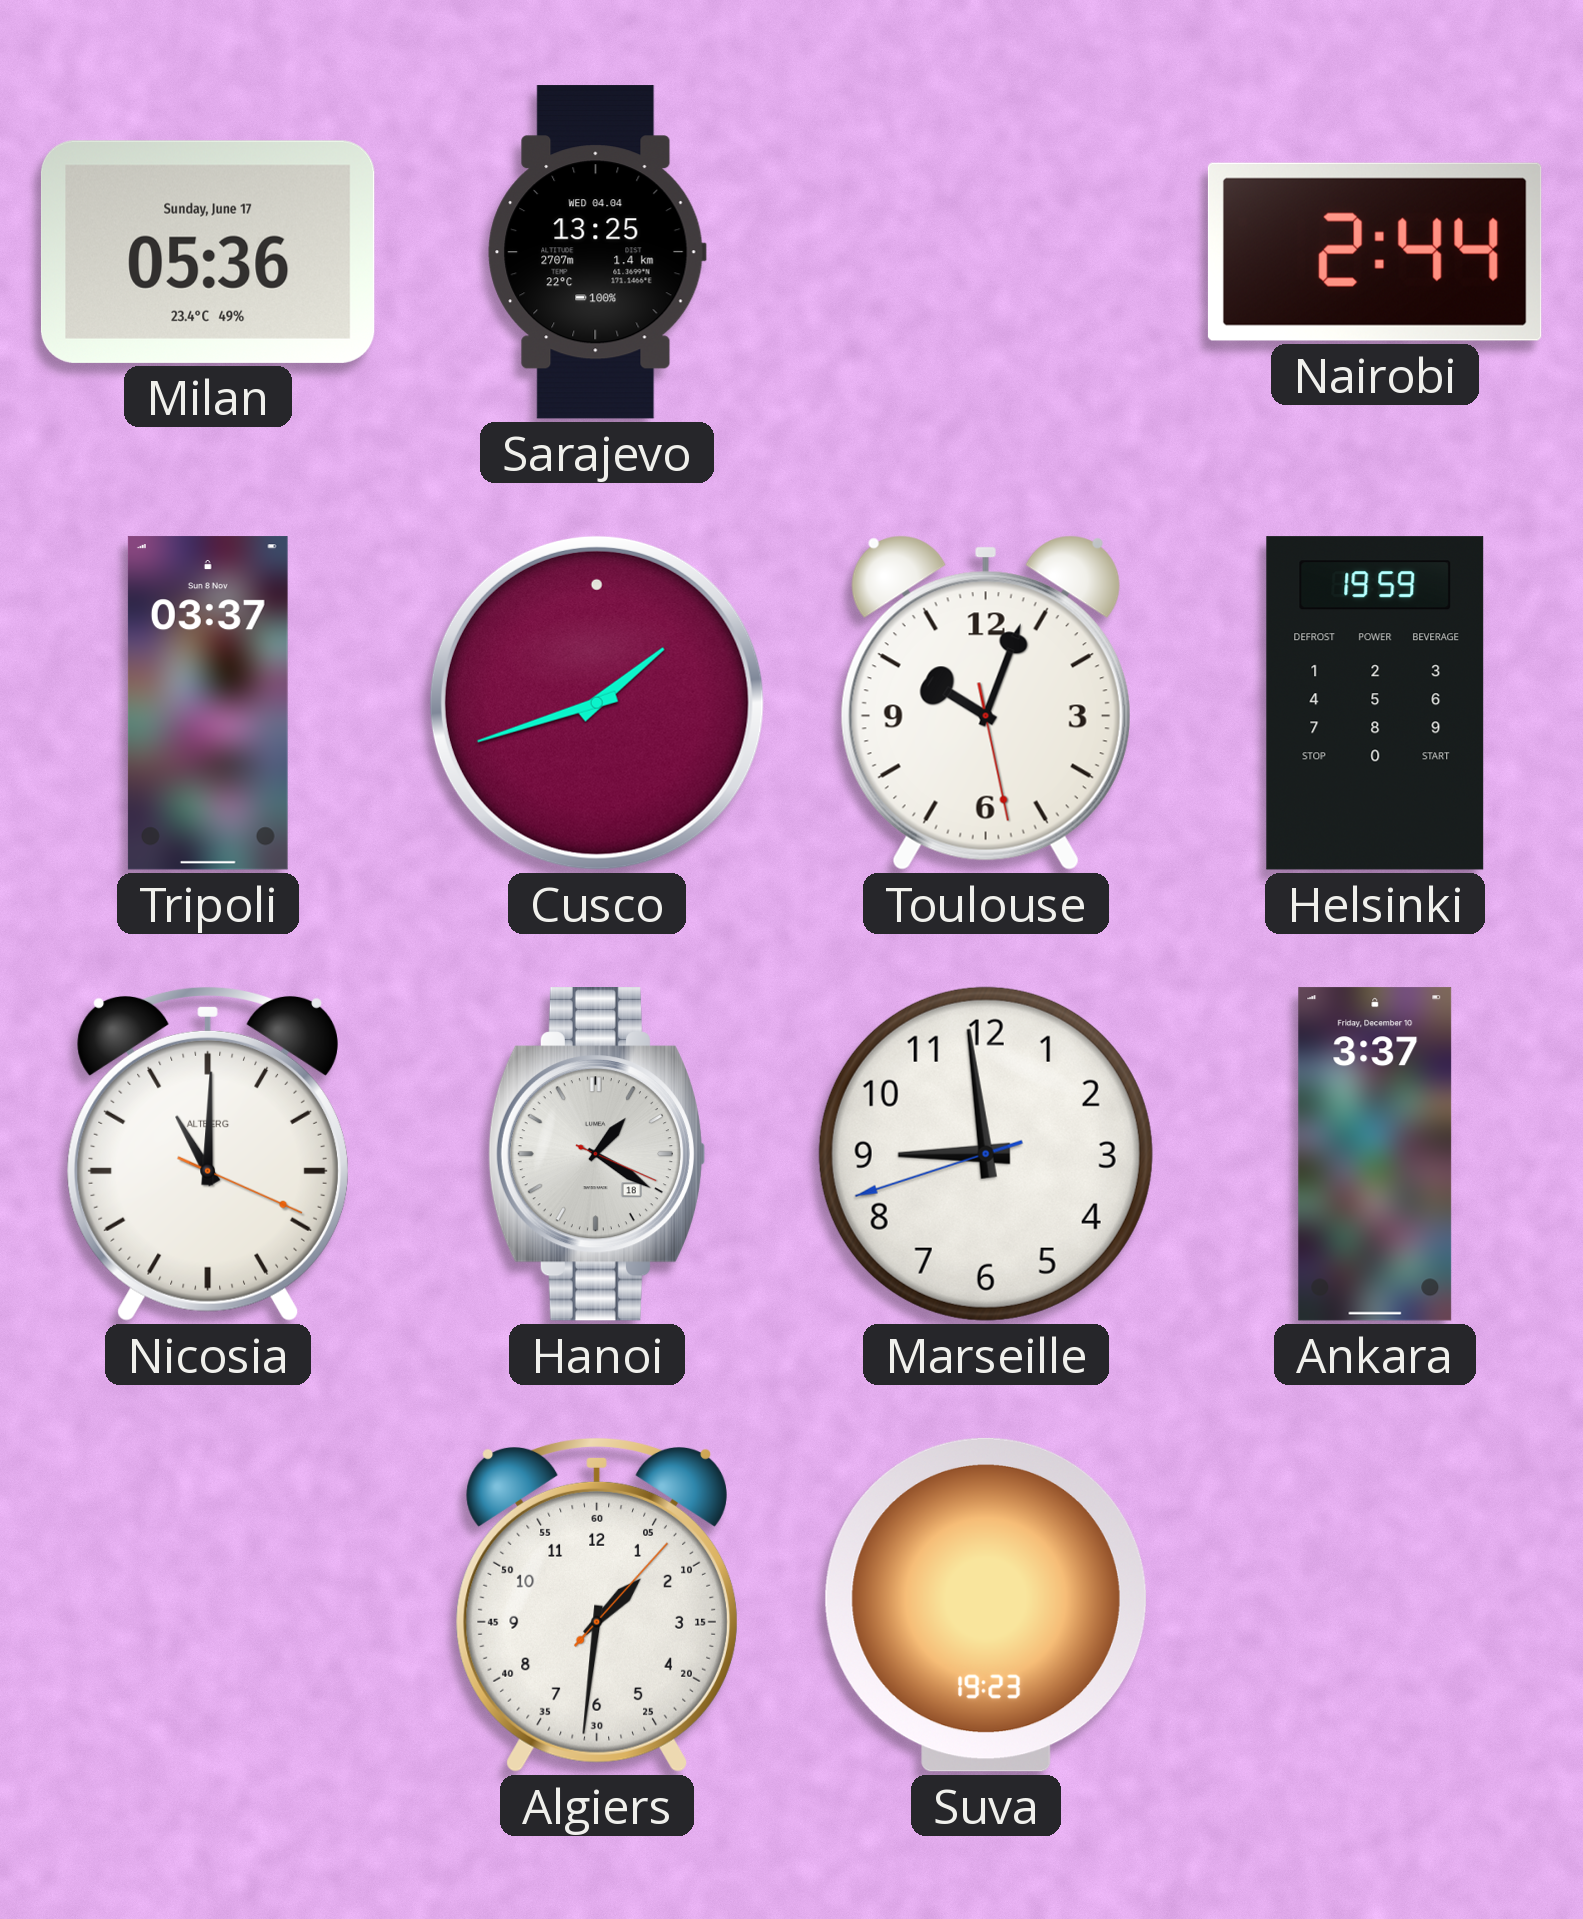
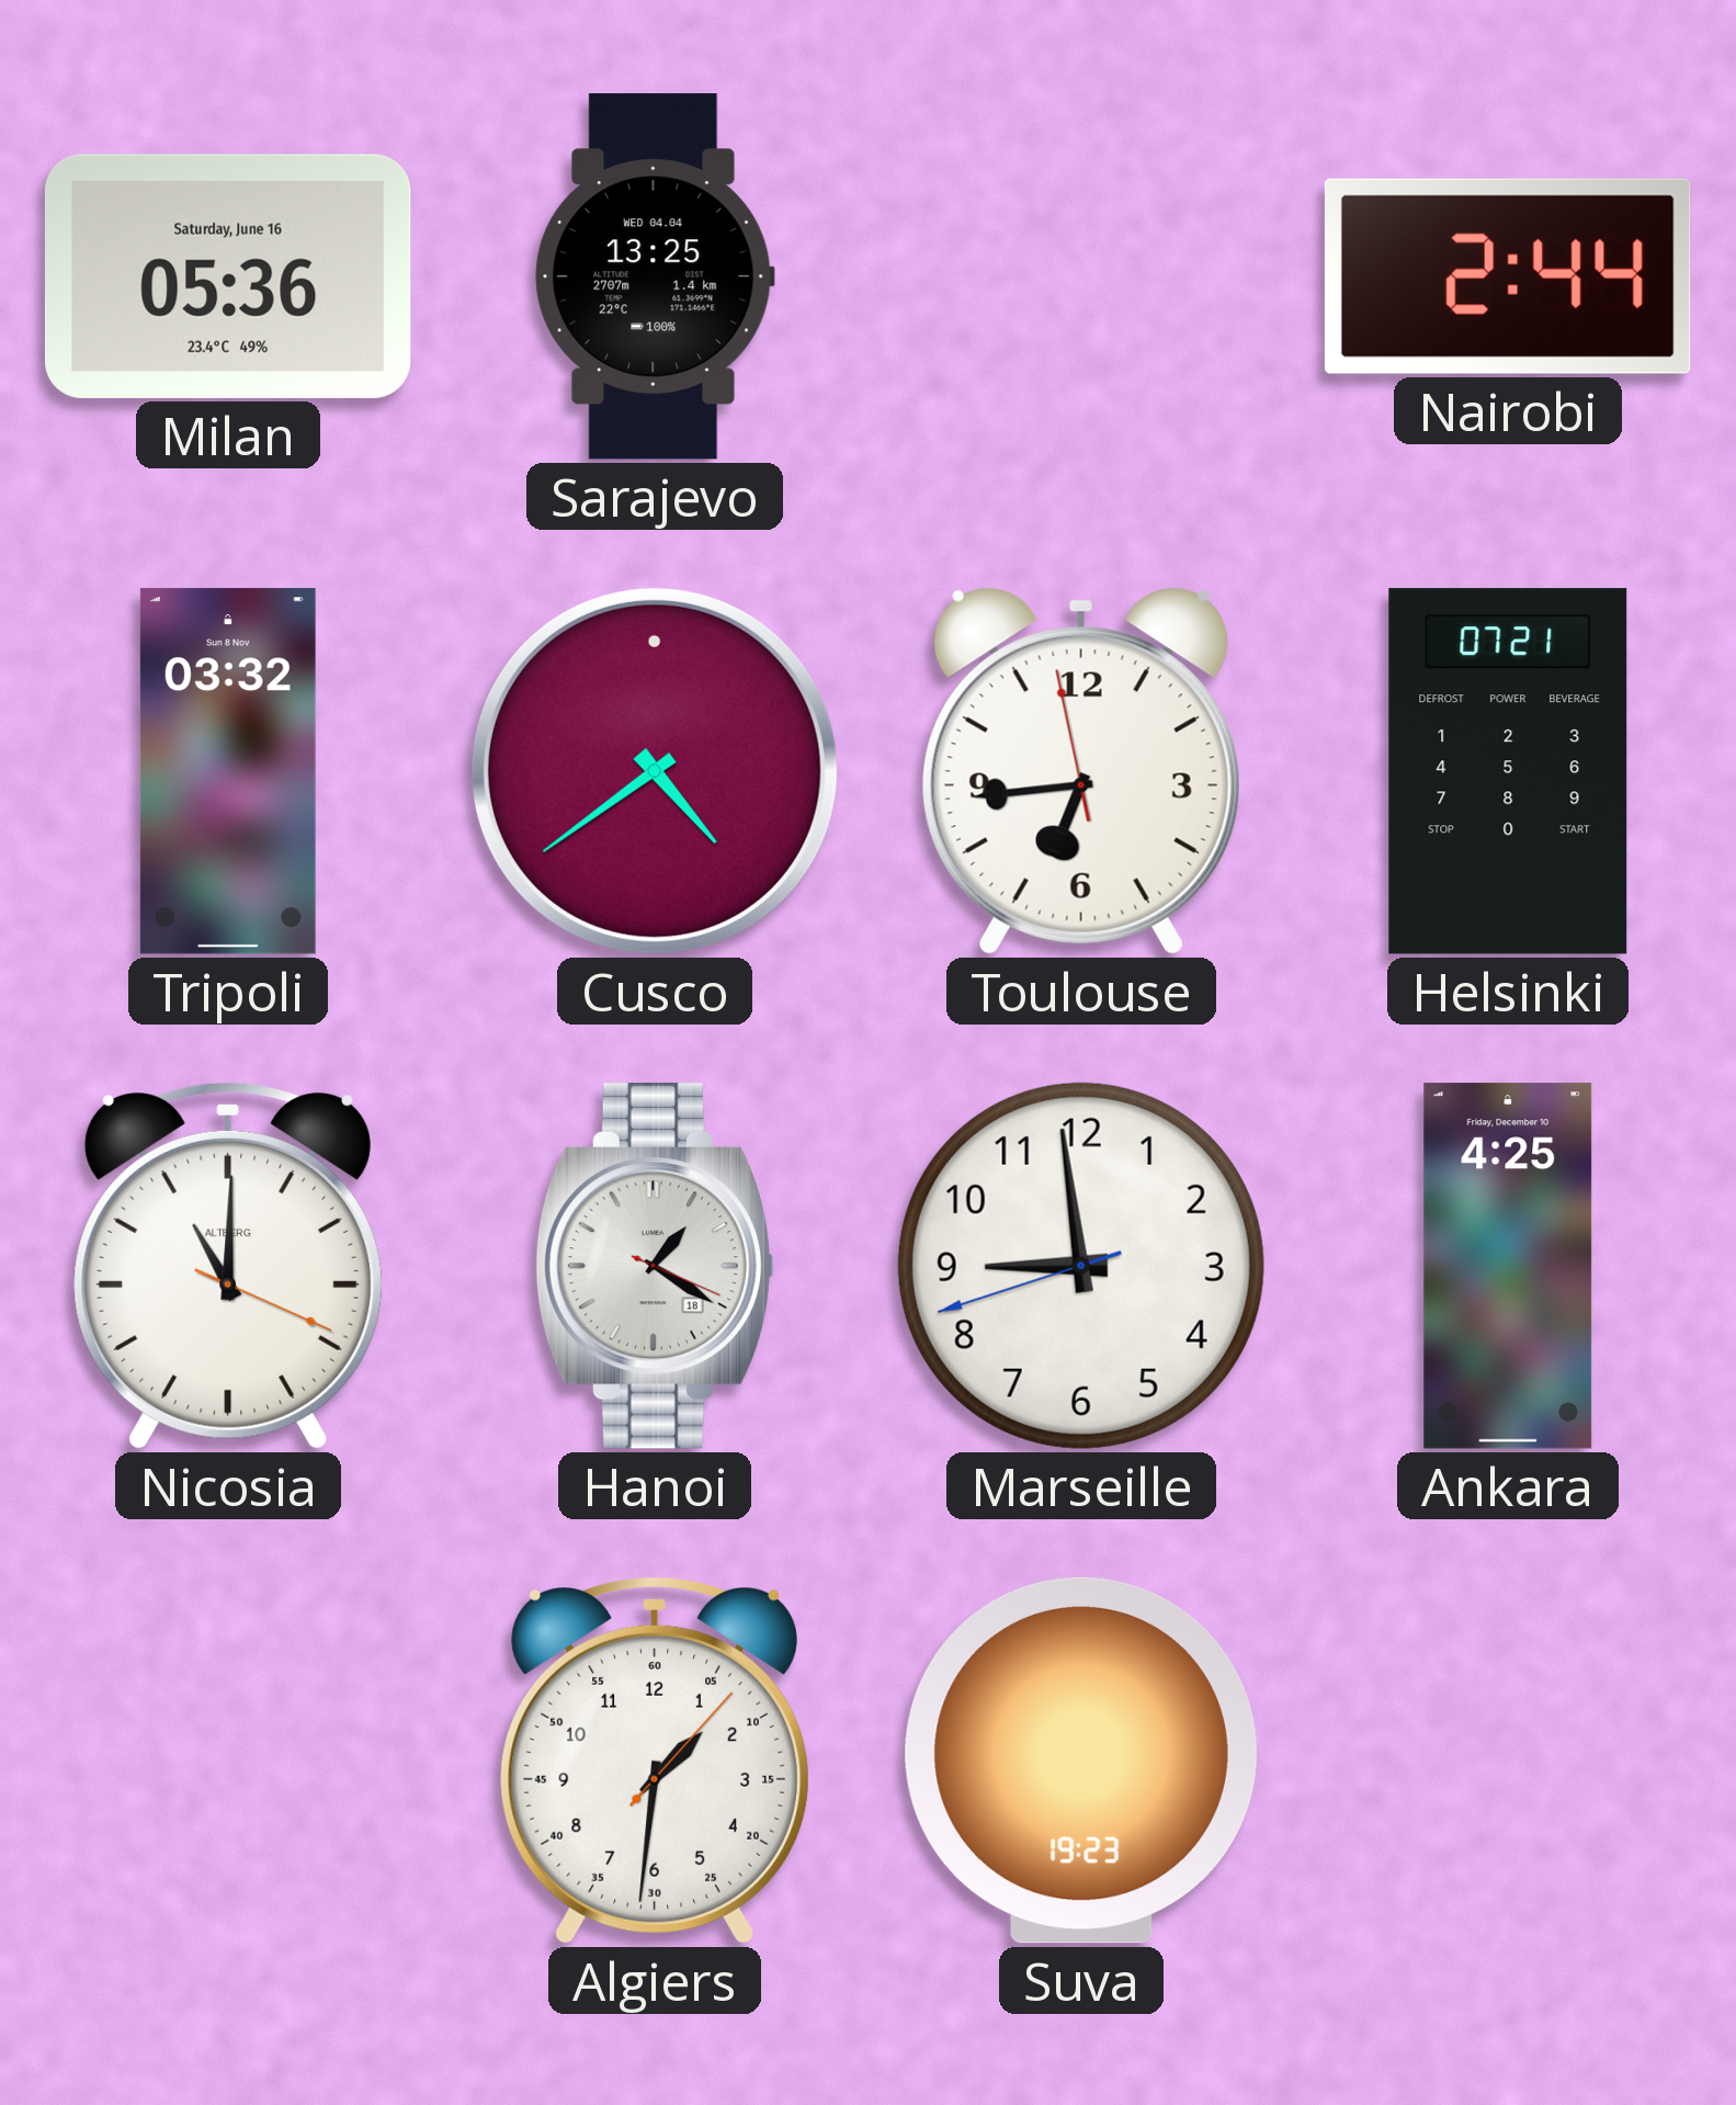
Milan date: Sunday, June 17 -> Saturday, June 16 (228, 276)
Tripoli: 03:37 -> 03:32 (228, 771)
Cusco: 1:42 -> 4:39 (655, 771)
Toulouse: 10:03 -> 6:43 (1081, 771)
Helsinki: 19:59 -> 07:21 (1508, 771)
Ankara: 3:37 -> 4:25 (1508, 1266)
